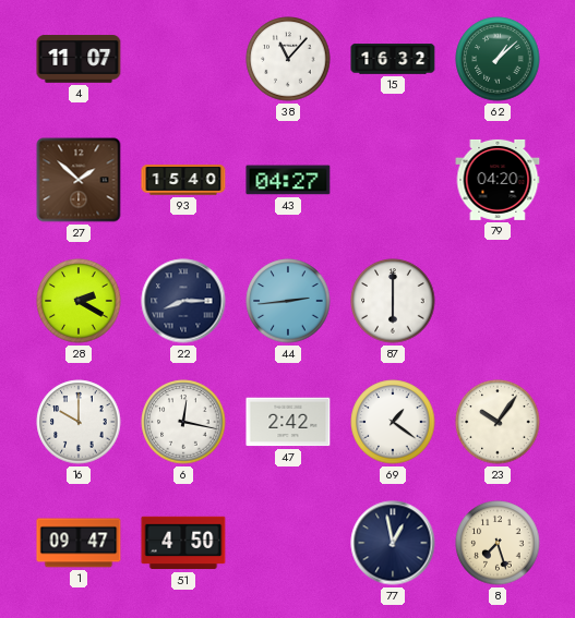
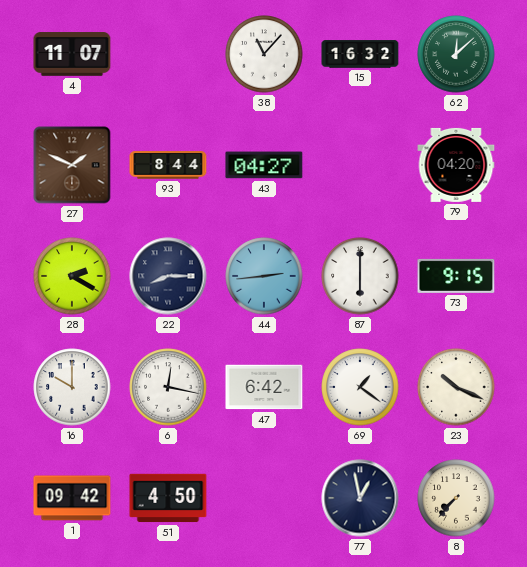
62: 1:08 -> 12:08 (456, 54)
27: 1:52 -> 1:49 (72, 165)
93: 15:40 -> 8:44 (168, 165)
73: none -> 9:15 (456, 276)
47: 2:42 -> 6:42 (264, 387)
23: 10:06 -> 10:19 (456, 387)
1: 09:47 -> 09:42 (72, 498)
8: 7:27 -> 7:37 (456, 498)
